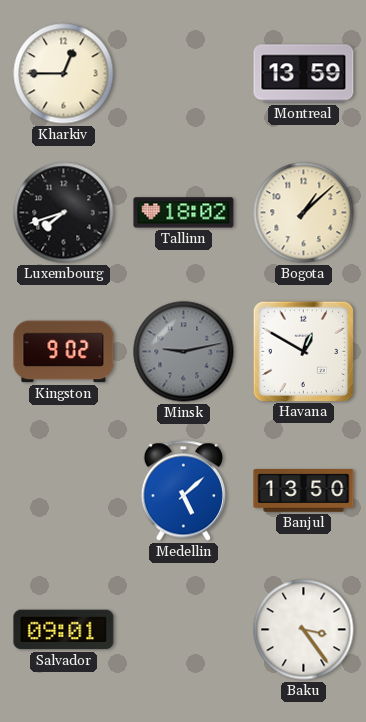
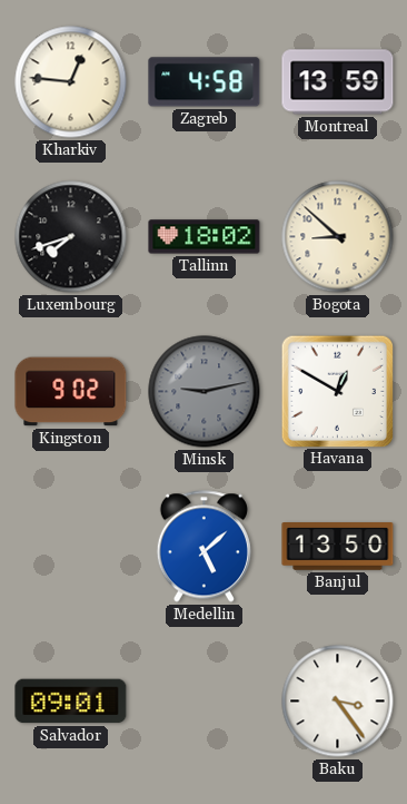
Kharkiv: 12:45 -> 12:46 (71, 82)
Zagreb: none -> 4:58 (205, 82)
Bogota: 1:08 -> 8:52 (338, 237)
